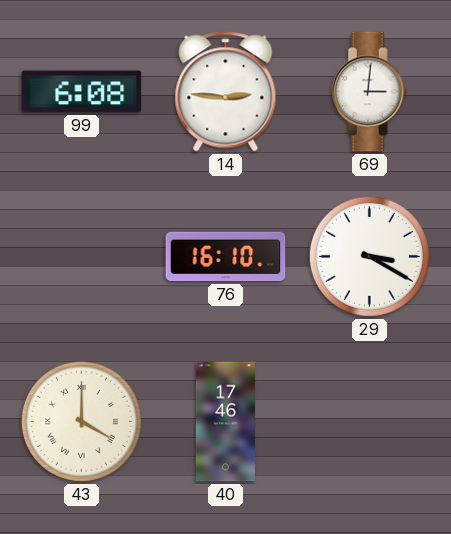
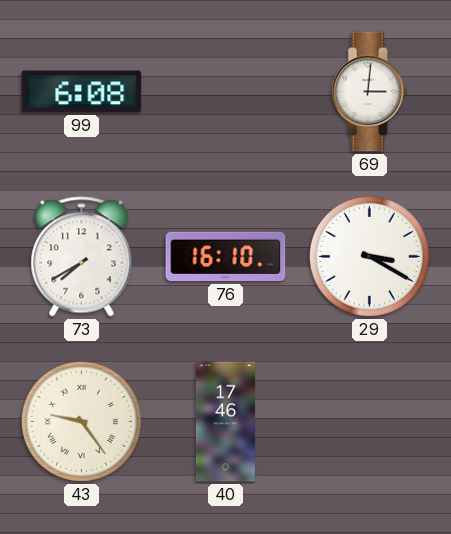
14: 2:46 -> none (226, 92)
73: none -> 7:40 (82, 257)
43: 4:00 -> 9:24 (81, 421)
